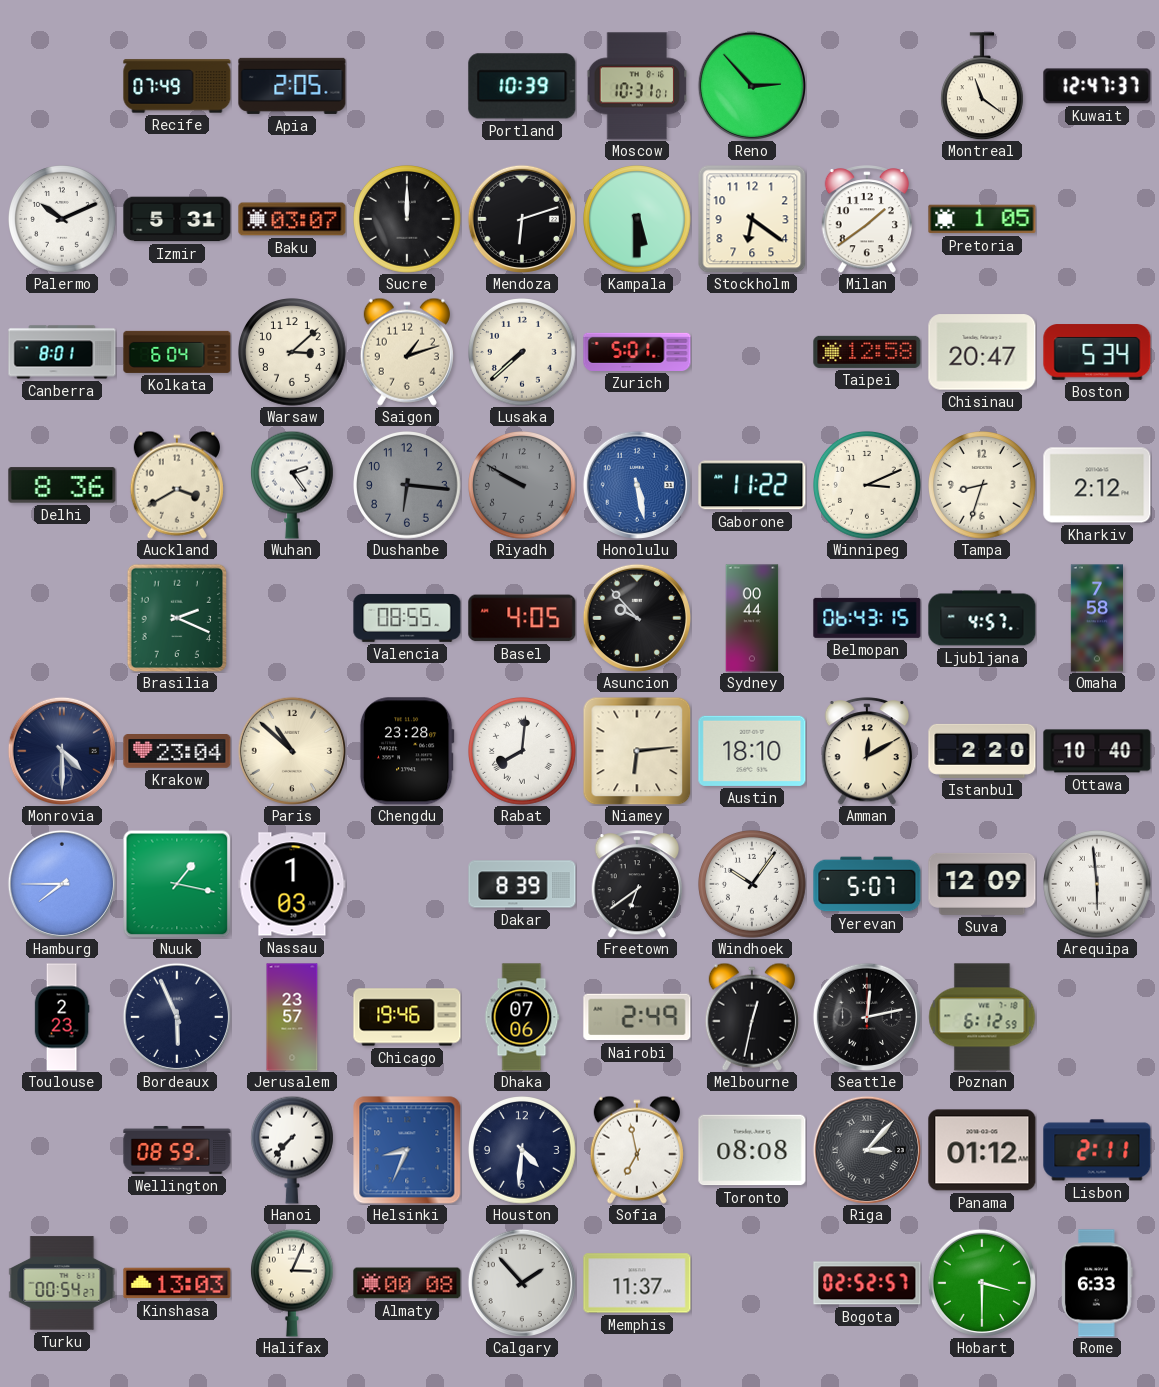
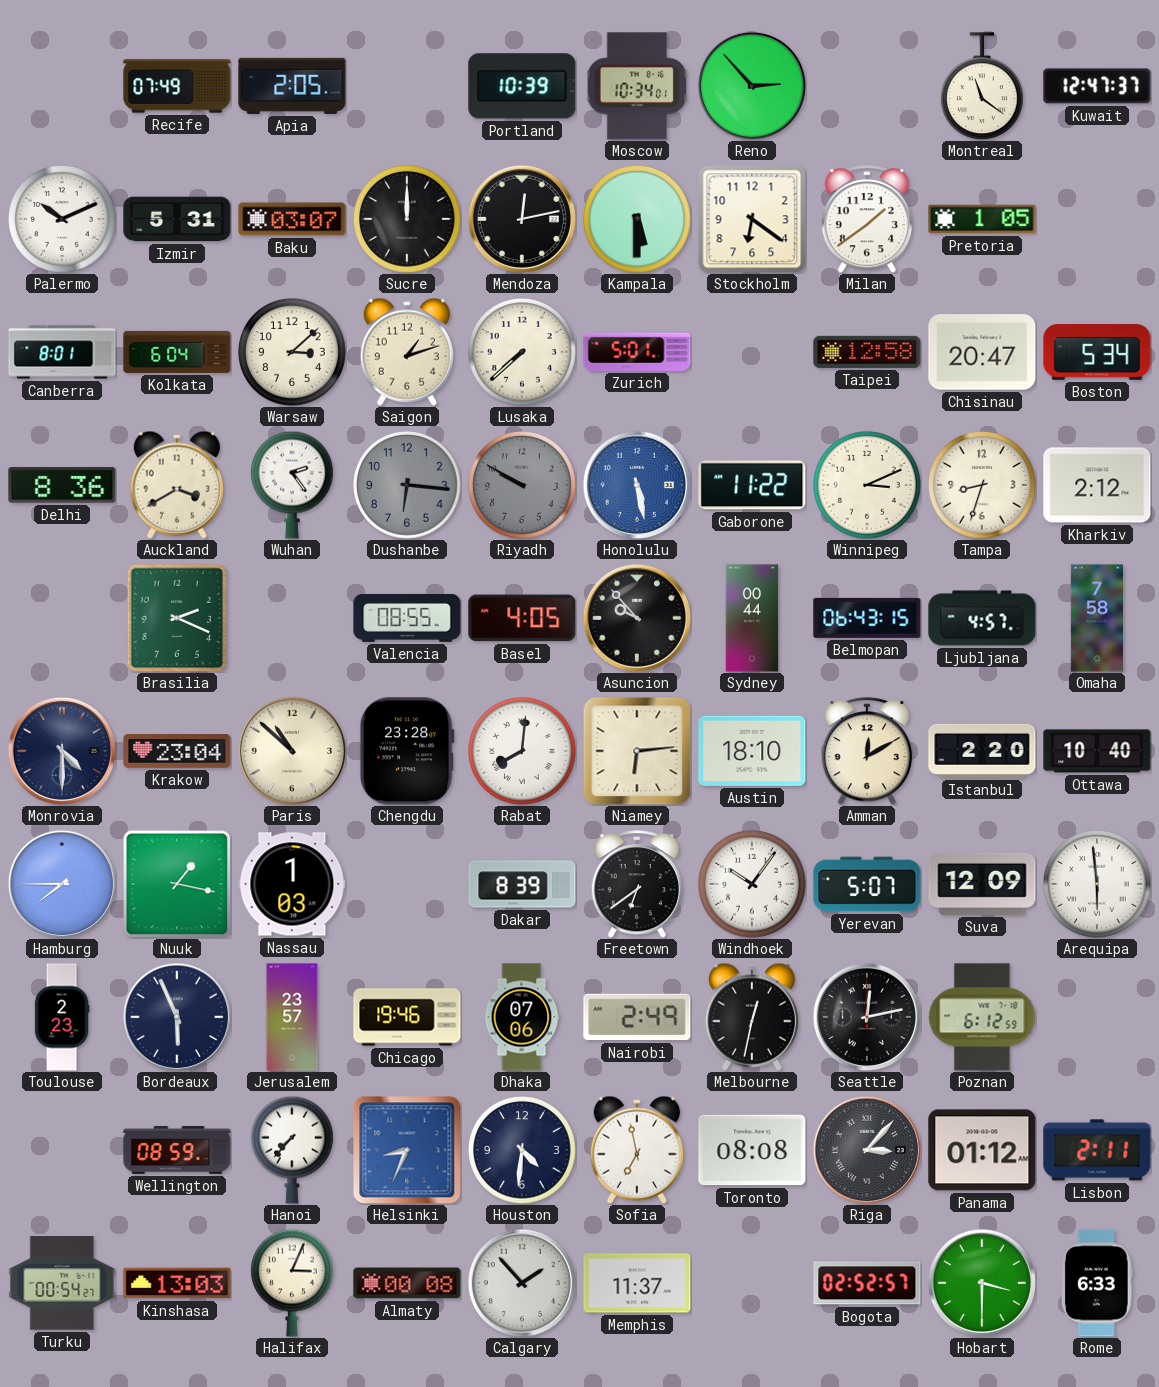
Moscow: 10:31 -> 10:34 (637, 86)
Mendoza: 6:12 -> 12:13 (522, 219)
